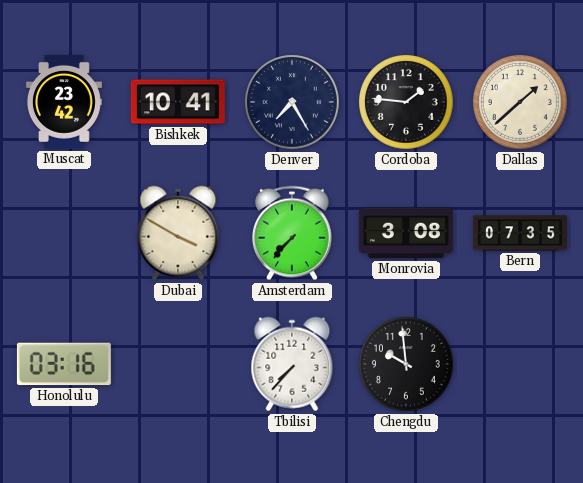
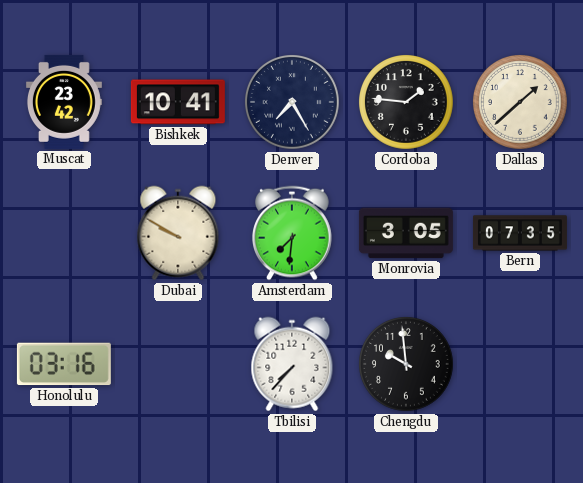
Dubai: 3:50 -> 9:50 (178, 233)
Amsterdam: 7:37 -> 7:31 (293, 233)
Monrovia: 3:08 -> 3:05 (406, 233)
